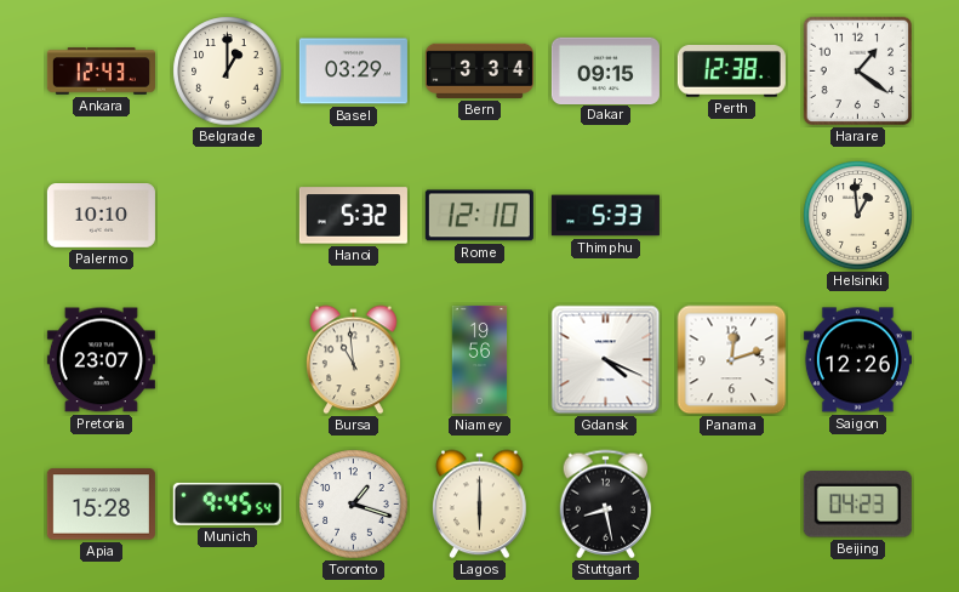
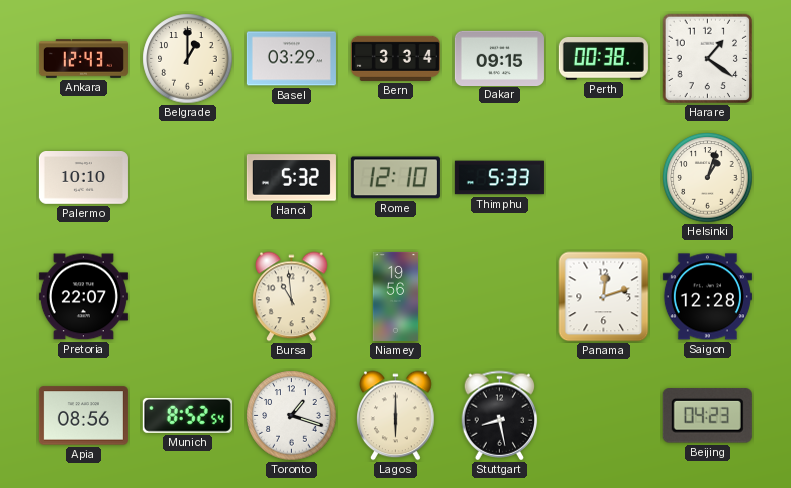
Perth: 12:38 -> 00:38 (603, 59)
Helsinki: 12:59 -> 1:03 (708, 178)
Pretoria: 23:07 -> 22:07 (83, 297)
Gdansk: 4:19 -> none (606, 360)
Saigon: 12:26 -> 12:28 (707, 297)
Apia: 15:28 -> 08:56 (83, 416)
Munich: 9:45 -> 8:52 (187, 415)
